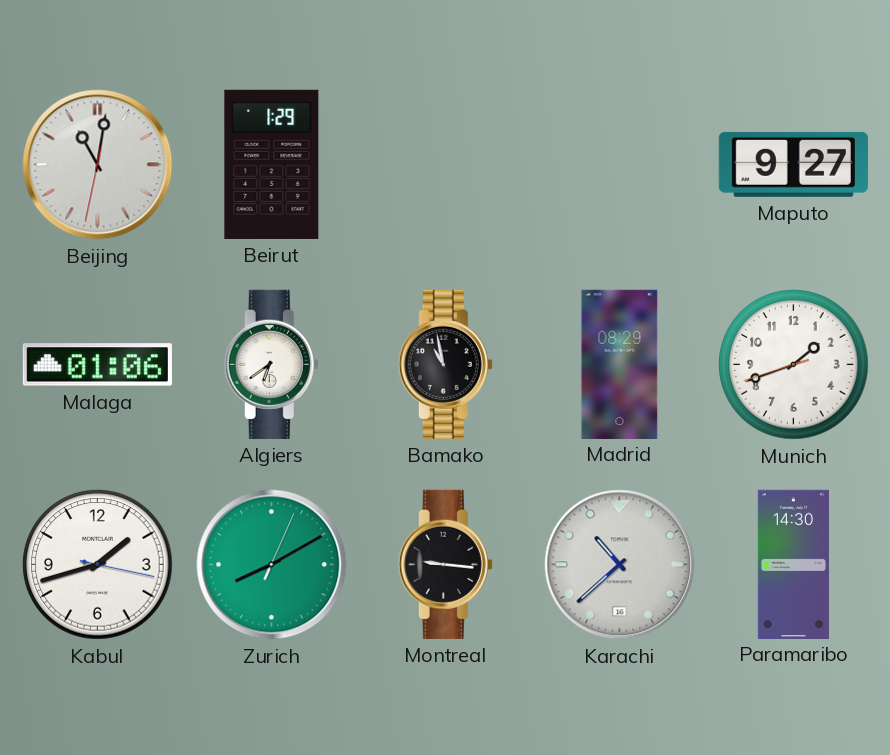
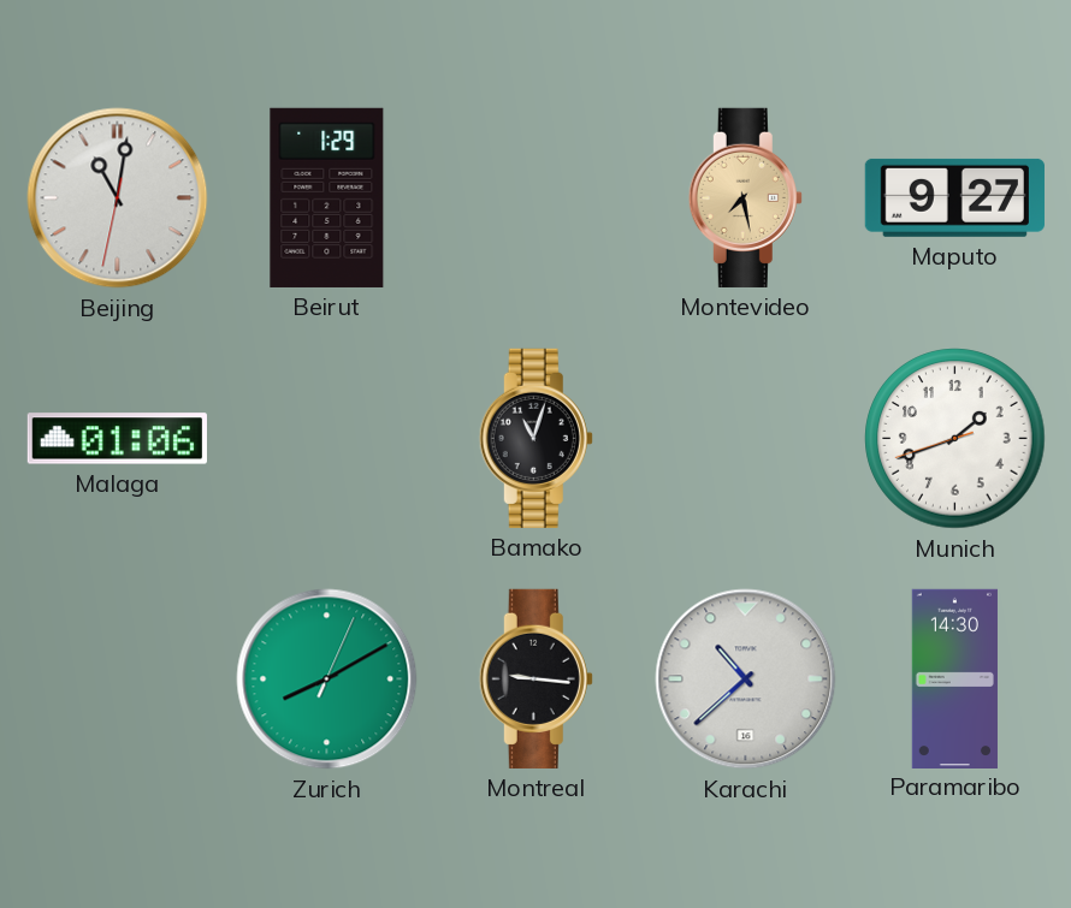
Montevideo: none -> 7:28 (745, 197)
Algiers: 6:39 -> none (271, 364)
Bamako: 10:58 -> 11:03 (535, 438)
Madrid: 08:29 -> none (620, 364)
Kabul: 1:42 -> none (98, 565)
